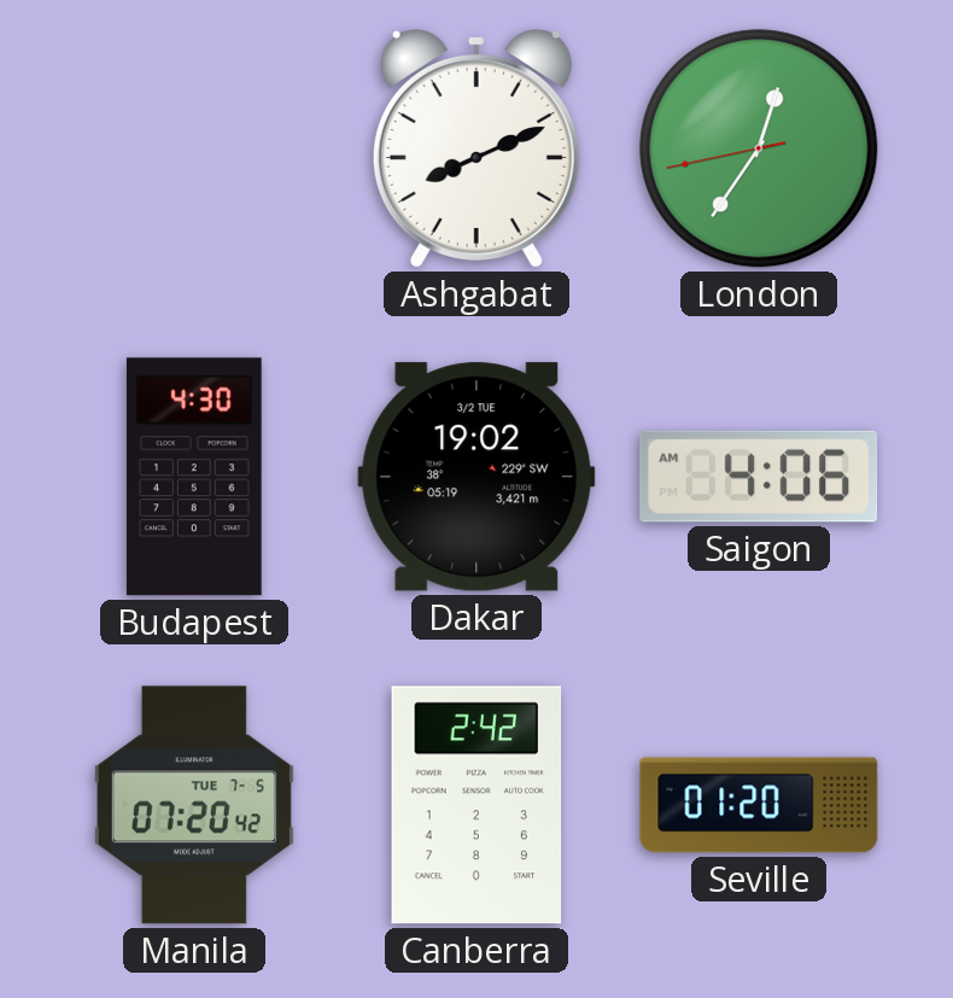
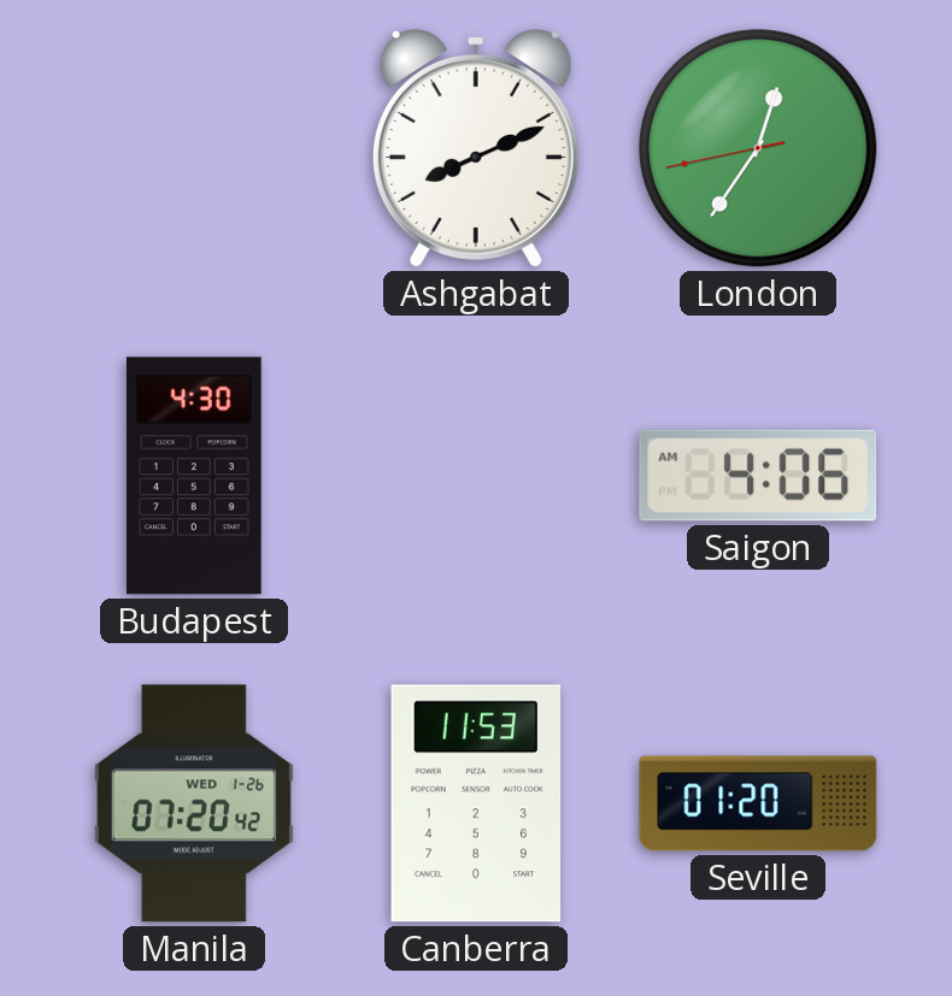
Dakar: 19:02 -> none (476, 477)
Manila date: TUE 7-5 -> WED 1-26 (194, 803)
Canberra: 2:42 -> 11:53 (476, 803)
